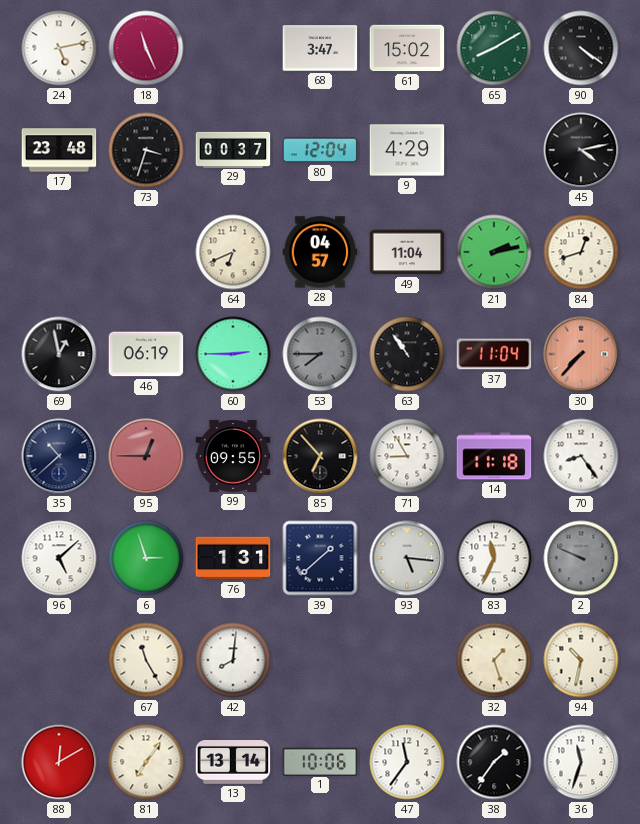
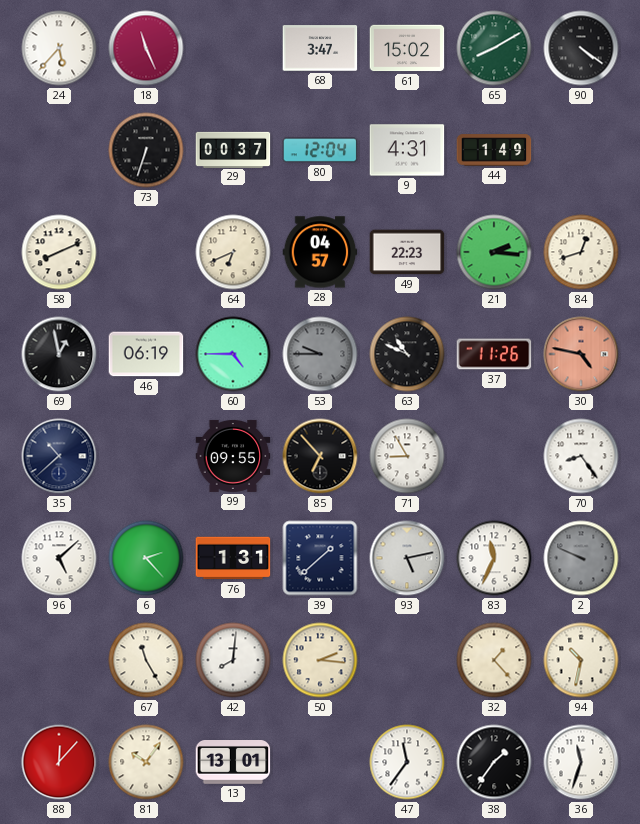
24: 5:13 -> 5:37 (59, 48)
17: 23:48 -> none (59, 150)
73: 3:33 -> 6:33 (146, 150)
9: 4:29 -> 4:31 (407, 150)
44: none -> 1:49 (494, 150)
45: 4:13 -> none (581, 150)
58: none -> 8:11 (59, 252)
49: 11:04 -> 22:23 (407, 252)
21: 2:13 -> 2:16 (494, 252)
60: 2:45 -> 4:45 (233, 354)
53: 7:45 -> 9:45 (320, 354)
63: 10:54 -> 10:49 (407, 354)
37: 11:04 -> 11:26 (494, 354)
30: 7:37 -> 4:47 (581, 354)
95: 12:45 -> none (146, 456)
14: 11:18 -> none (494, 456)
6: 2:57 -> 2:23 (146, 558)
93: 5:16 -> 5:13 (407, 558)
50: none -> 2:16 (320, 660)
32: 1:27 -> 1:23 (494, 660)
88: 12:10 -> 12:07 (59, 762)
81: 7:06 -> 10:06 (146, 762)
13: 13:14 -> 13:01 (233, 763)
1: 10:06 -> none (320, 761)
